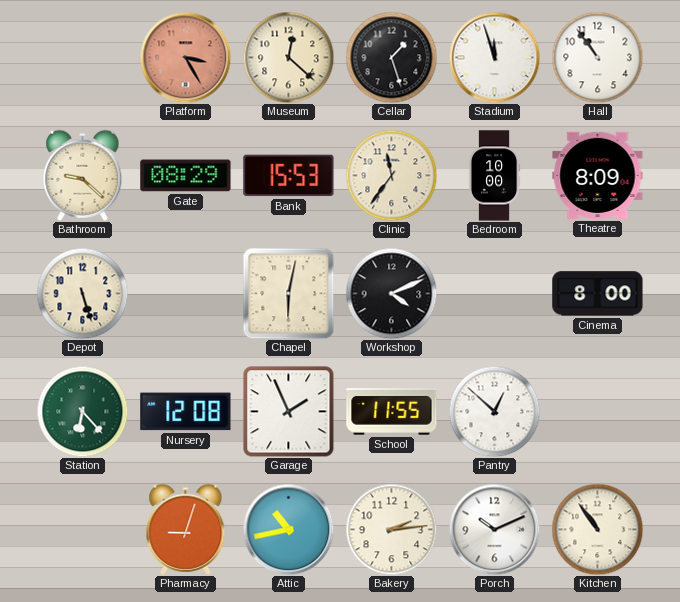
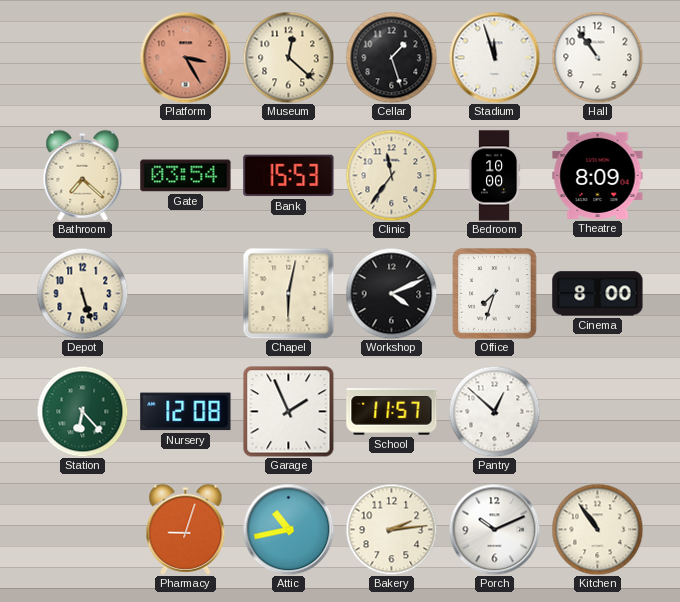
Bathroom: 9:22 -> 7:22 (83, 175)
Gate: 08:29 -> 03:54 (186, 176)
Office: none -> 7:33 (495, 294)
School: 11:55 -> 11:57 (392, 412)
